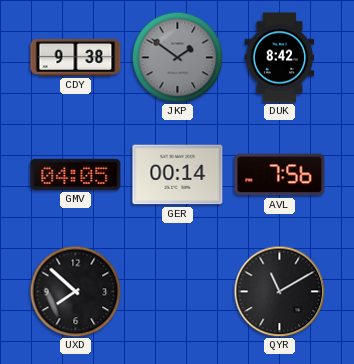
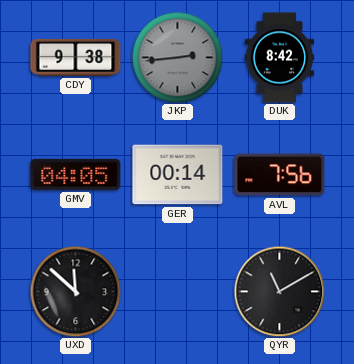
JKP: 1:51 -> 2:44 (177, 57)
UXD: 7:52 -> 11:52 (75, 291)
